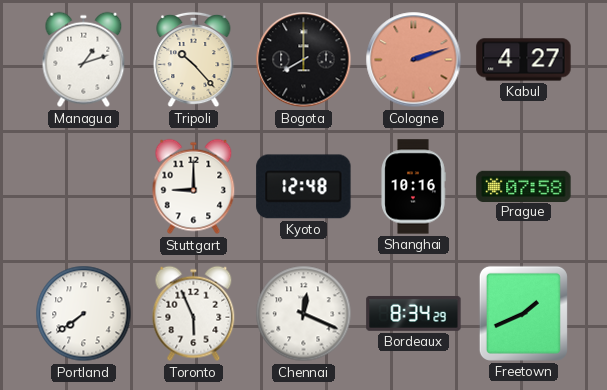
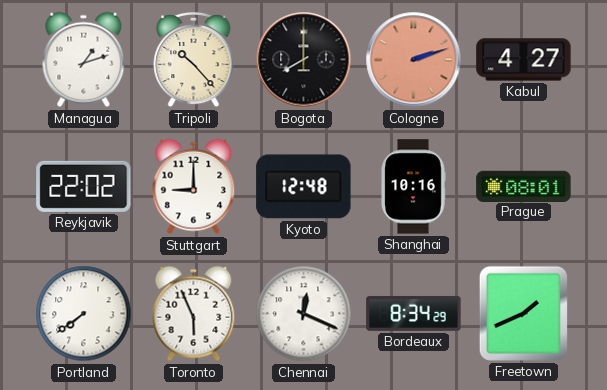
Reykjavik: none -> 22:02 (84, 186)
Prague: 07:58 -> 08:01 (524, 186)
